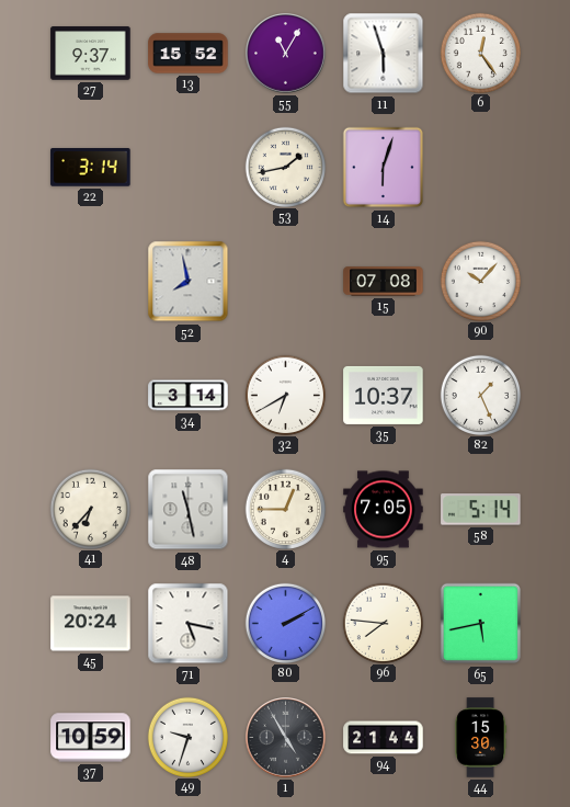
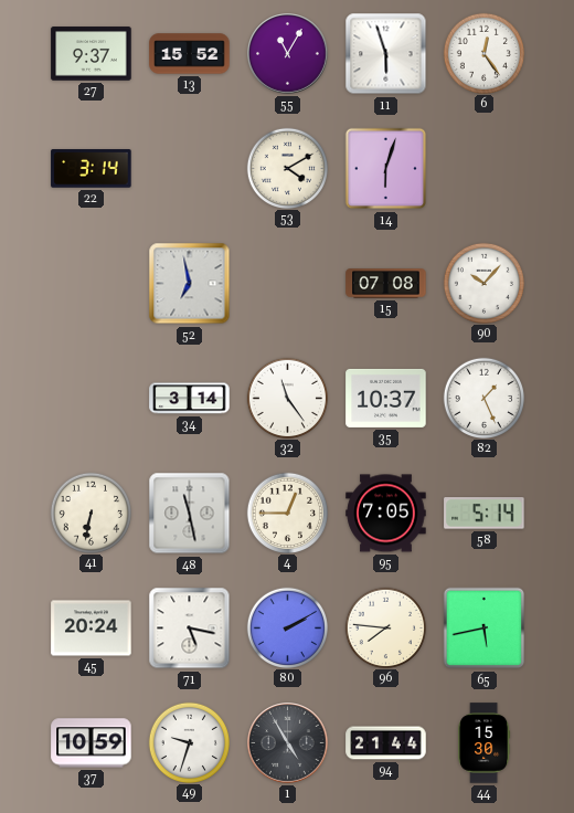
53: 1:43 -> 4:10 (287, 168)
52: 7:58 -> 6:58 (190, 284)
32: 6:40 -> 11:24 (287, 398)
41: 6:37 -> 6:32 (91, 513)
